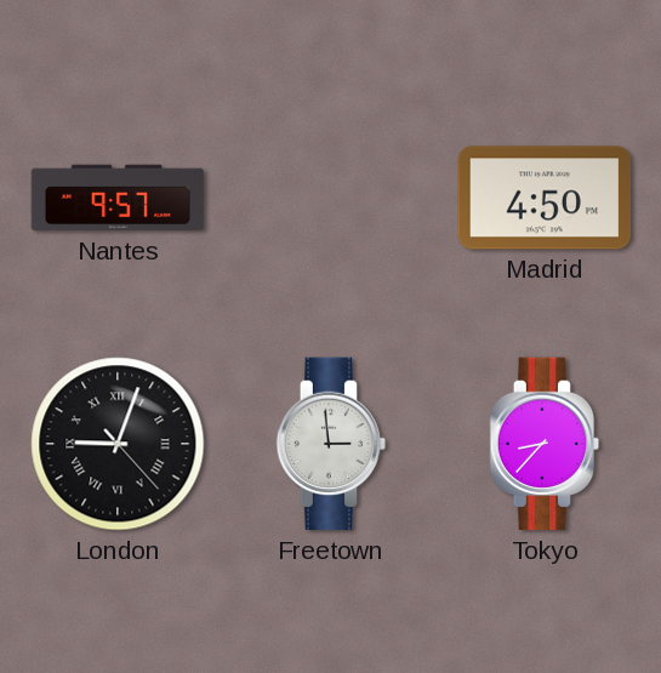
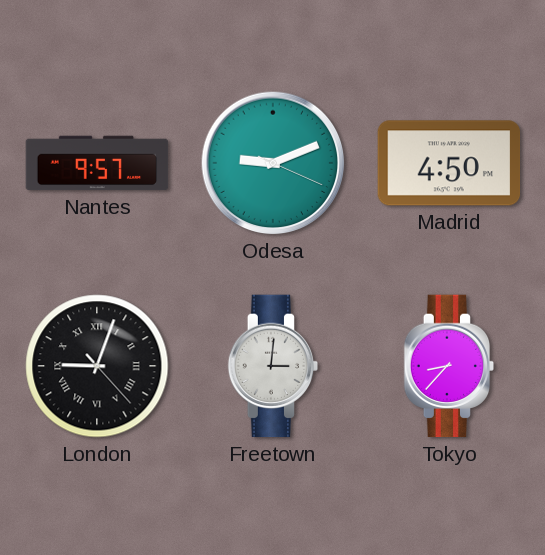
Odesa: none -> 9:11 (273, 163)
Freetown: 2:59 -> 3:01 (273, 366)
